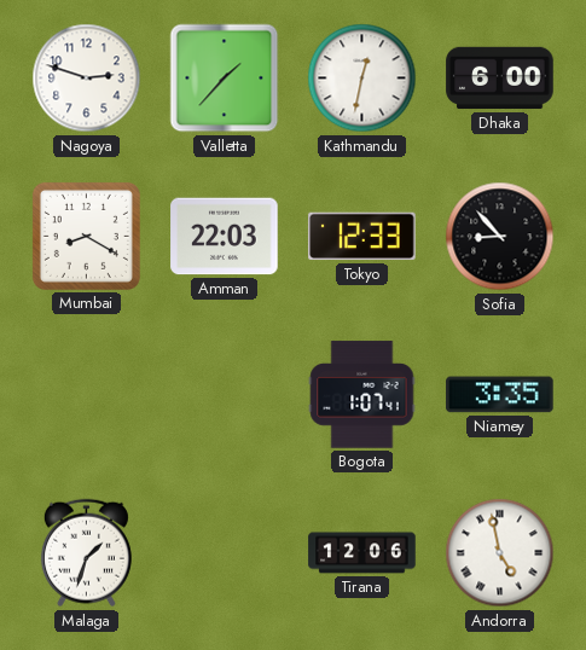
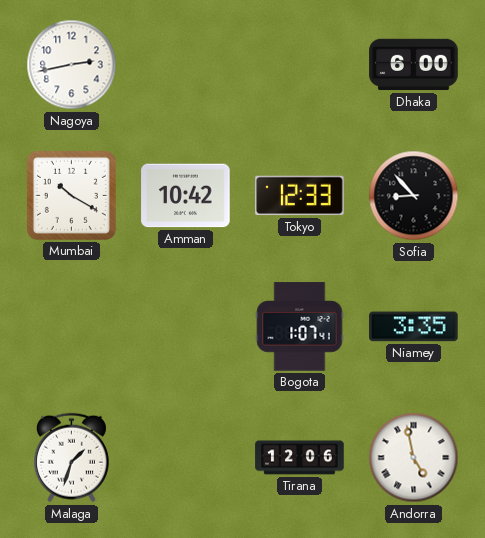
Nagoya: 2:48 -> 2:43 (72, 65)
Valletta: 1:37 -> none (225, 79)
Kathmandu: 12:32 -> none (362, 79)
Mumbai: 8:20 -> 10:20 (71, 195)
Amman: 22:03 -> 10:42 (186, 196)
